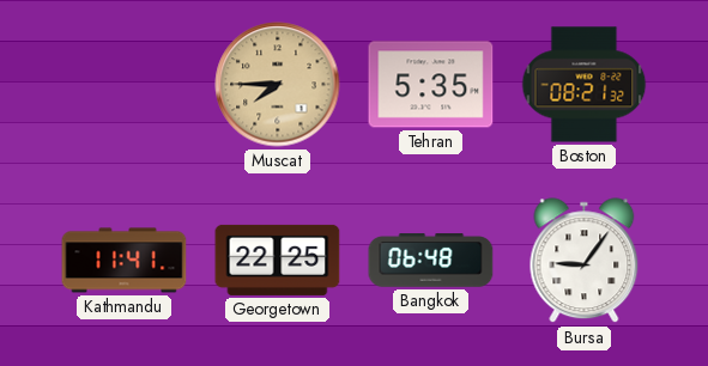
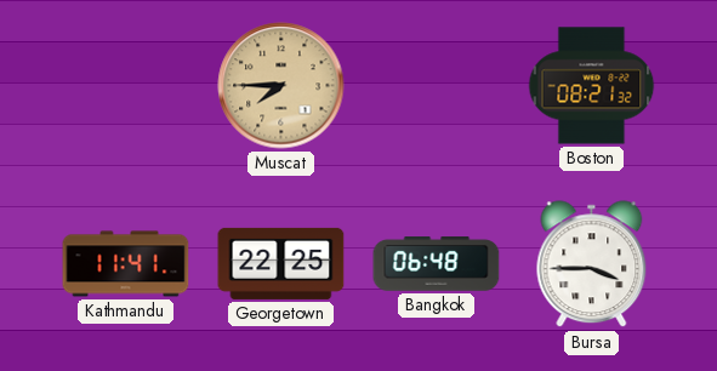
Tehran: 5:35 -> none (431, 85)
Bursa: 9:06 -> 3:45 (592, 264)
